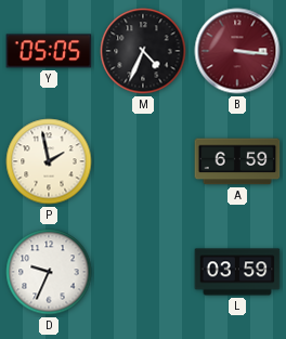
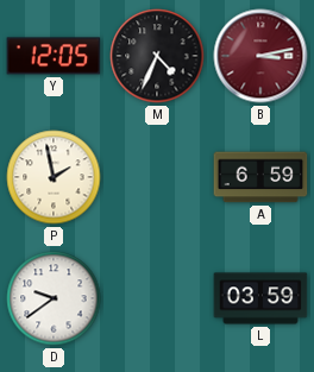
Y: 05:05 -> 12:05 (54, 56)
B: 3:16 -> 3:13 (260, 56)
D: 9:34 -> 9:39 (54, 298)
